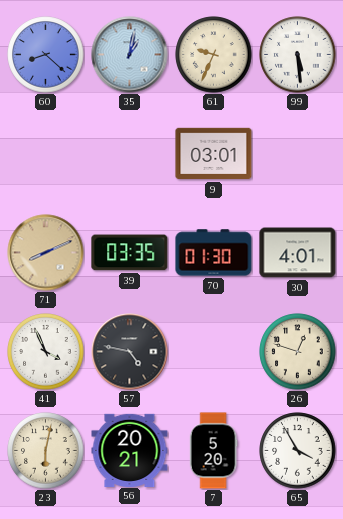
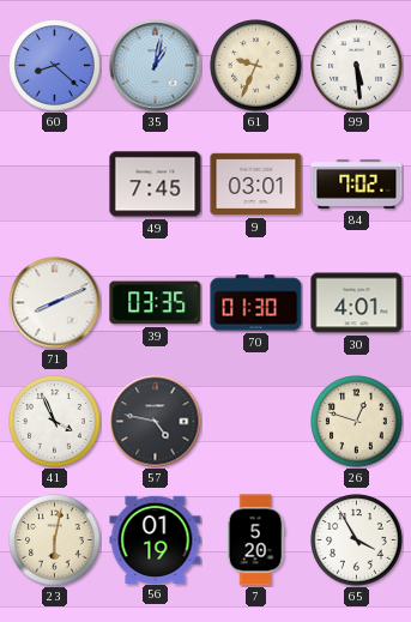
49: none -> 7:45 (156, 185)
84: none -> 7:02 (357, 183)
71 dial: champagne -> white (55, 303)
56: 20:21 -> 01:19 (156, 539)
